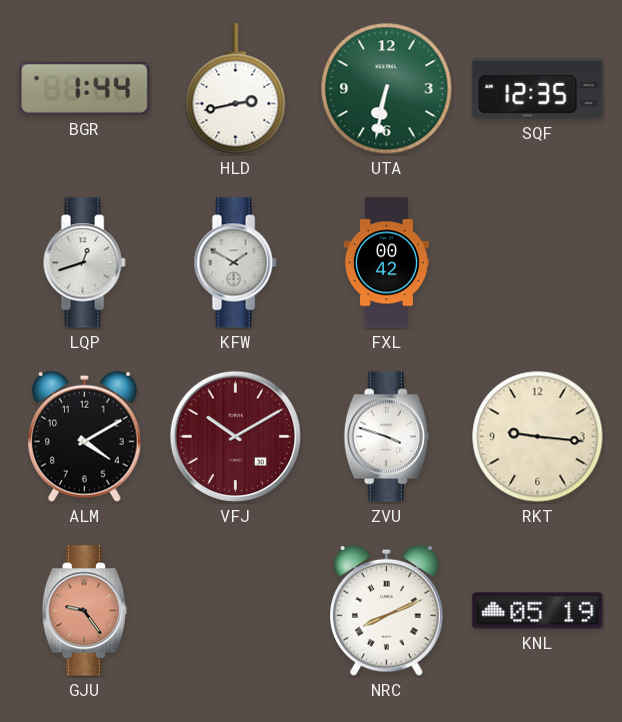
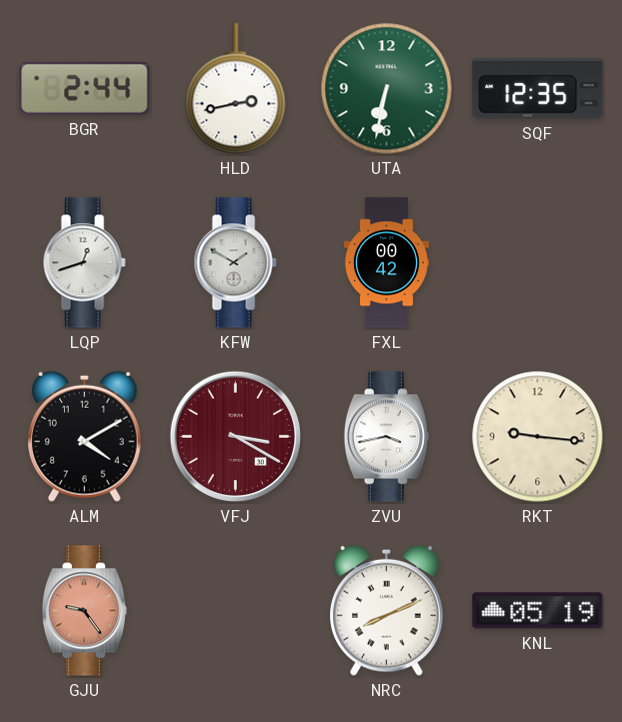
BGR: 1:44 -> 2:44 (85, 88)
VFJ: 10:10 -> 3:20 (235, 436)
ZVU: 3:48 -> 3:43 (386, 437)
